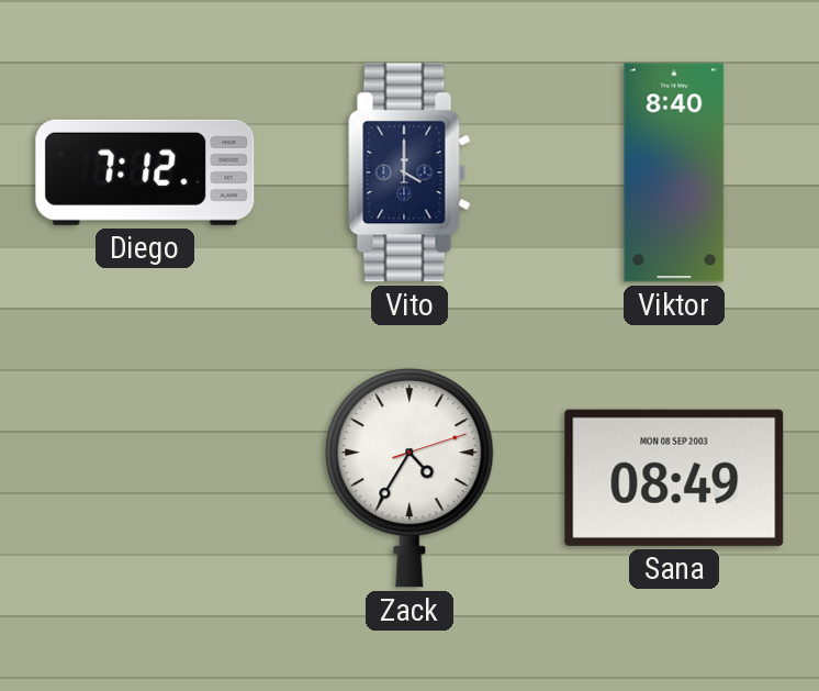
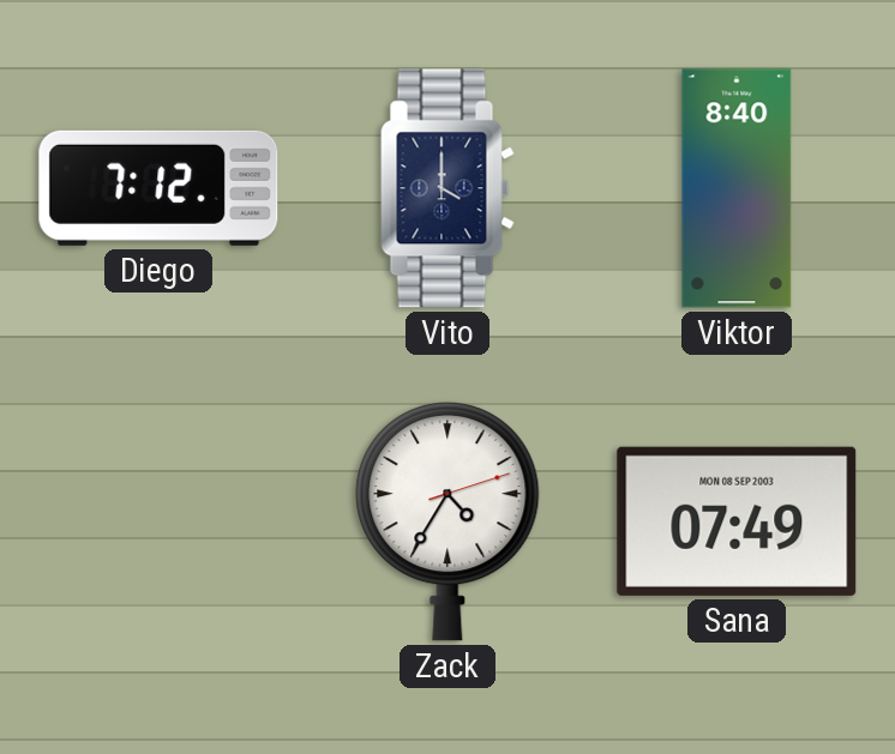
Sana: 08:49 -> 07:49 (737, 521)
